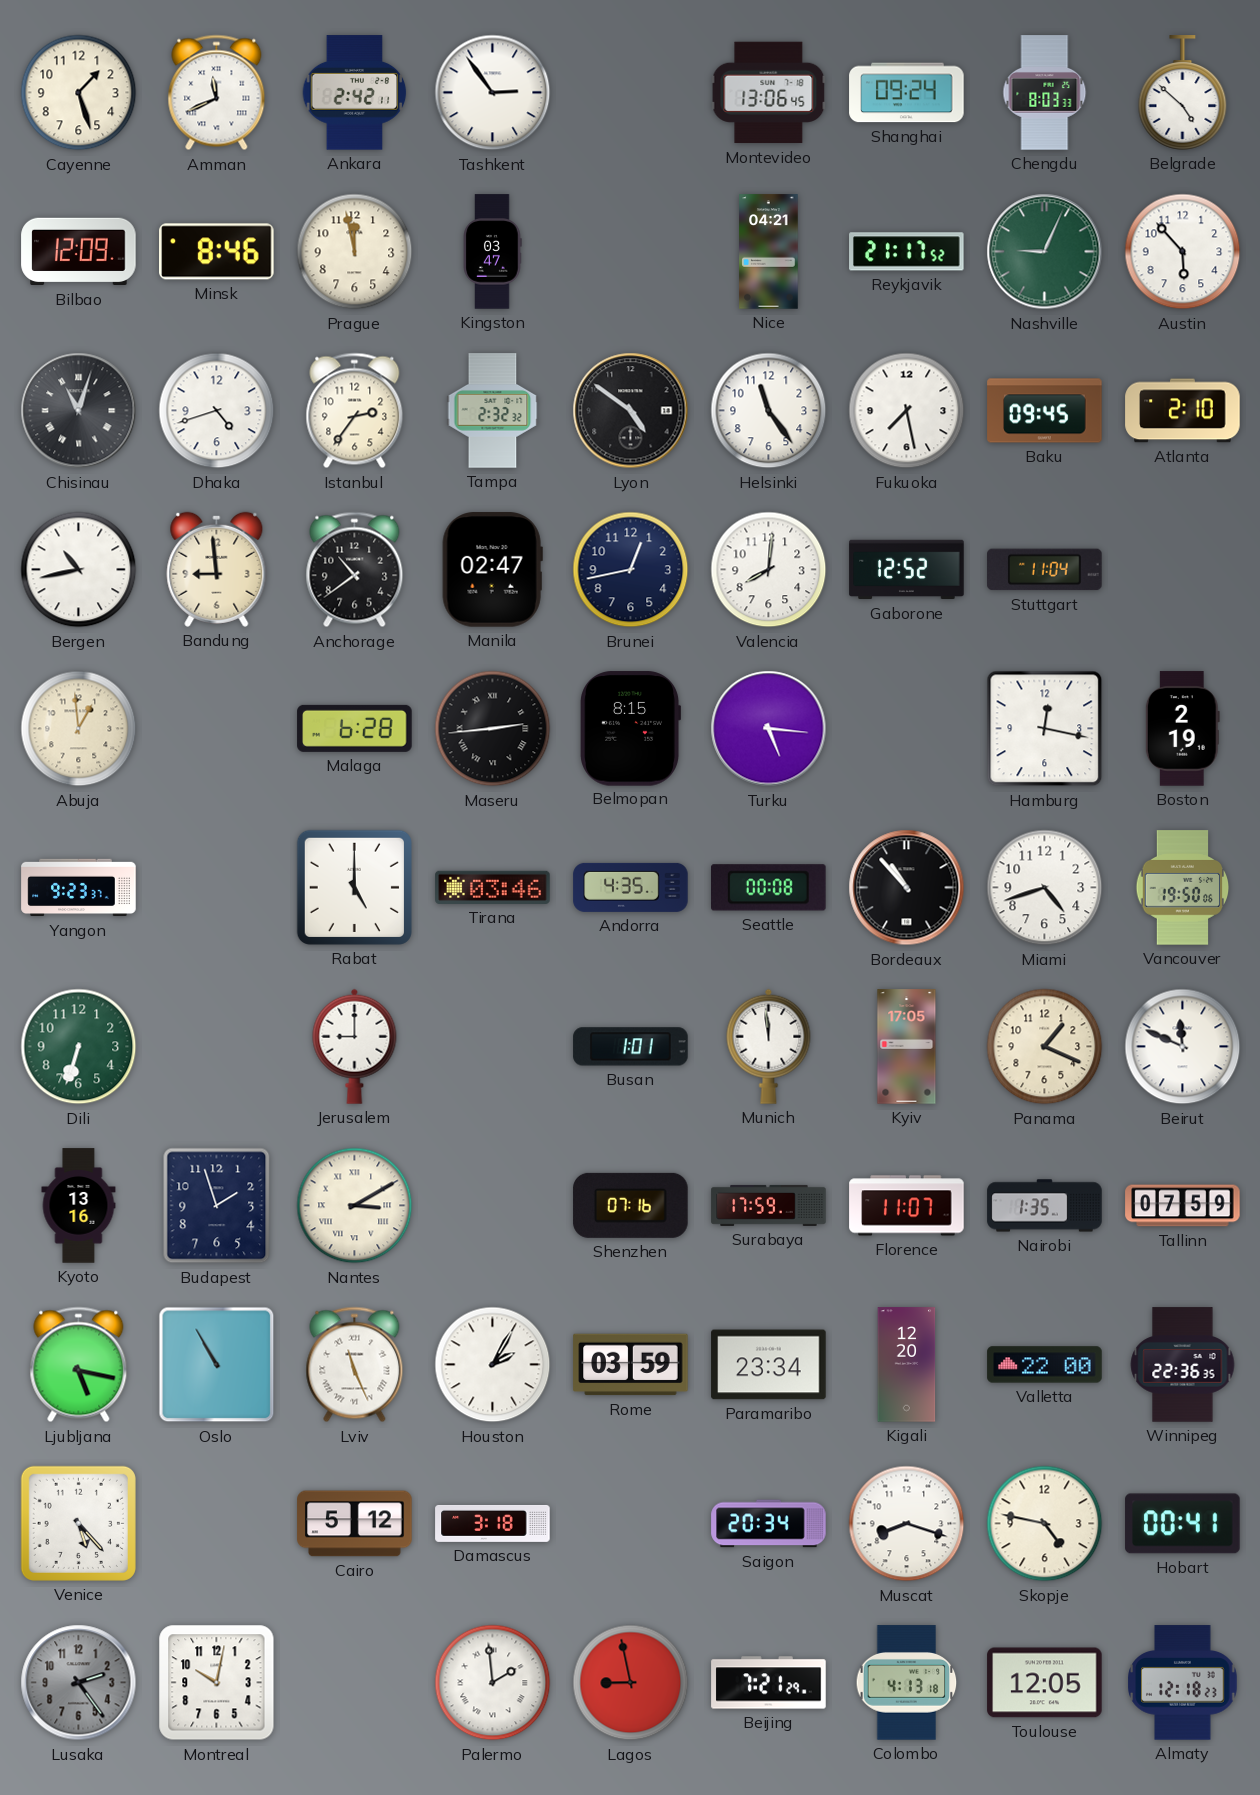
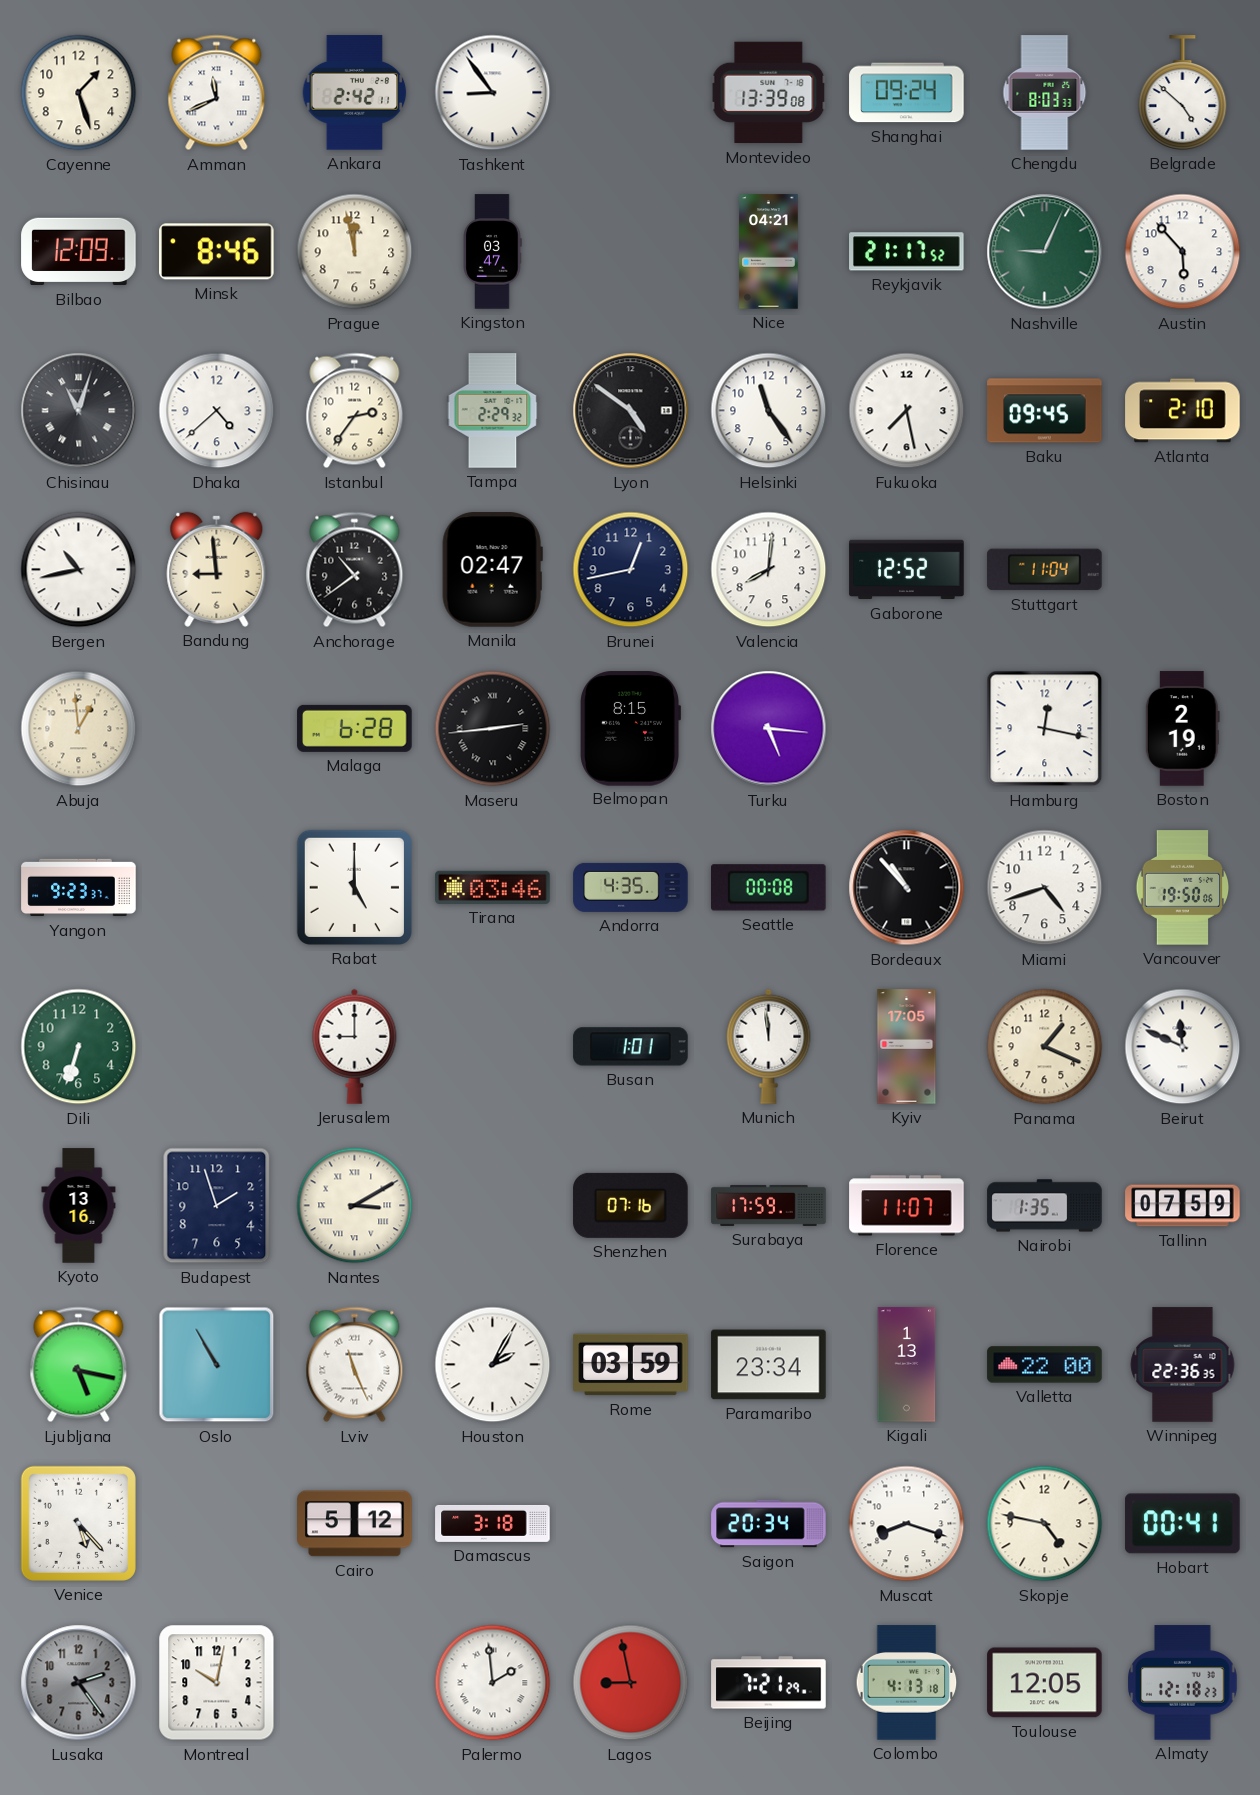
Tashkent: 2:54 -> 8:54 (493, 93)
Montevideo: 13:06 -> 13:39 (769, 93)
Dhaka: 4:42 -> 4:38 (217, 411)
Tampa: 2:32 -> 2:29 (493, 411)
Kigali: 12:20 -> 1:13 (907, 1365)
